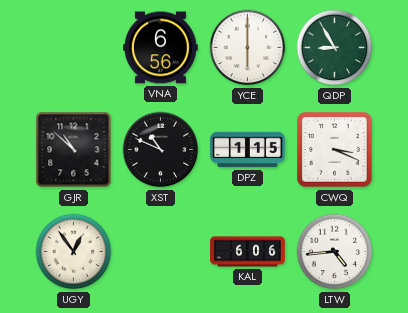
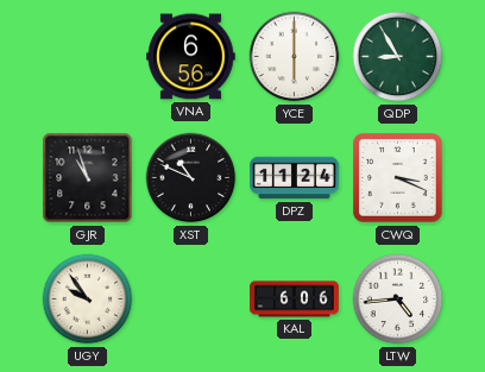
GJR: 10:52 -> 10:57 (88, 178)
DPZ: 1:15 -> 11:24 (295, 178)
UGY: 12:54 -> 9:54 (88, 300)
